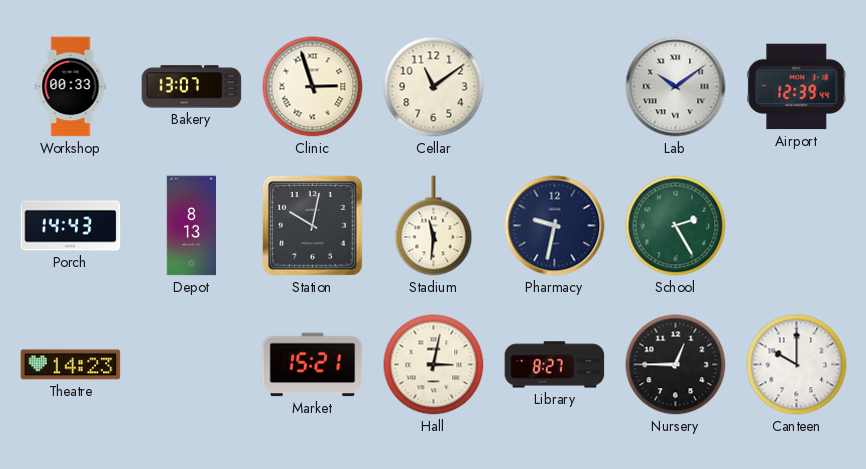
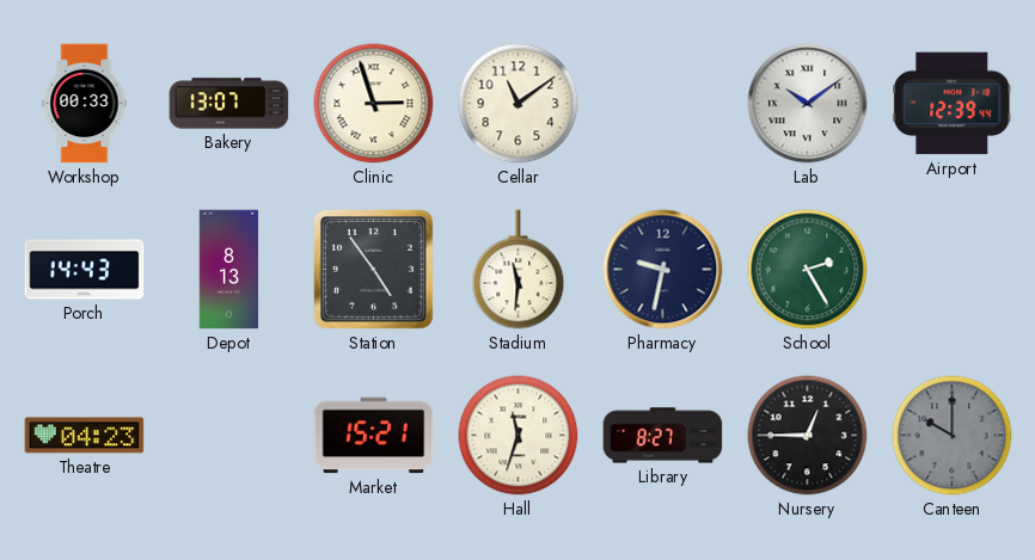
Station: 10:02 -> 4:54 (373, 269)
Theatre: 14:23 -> 04:23 (85, 436)
Hall: 3:02 -> 11:33 (519, 436)
Canteen dial: white -> grey (953, 436)
